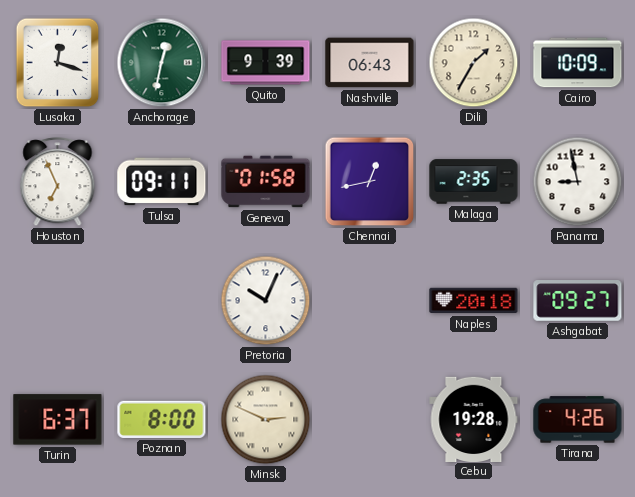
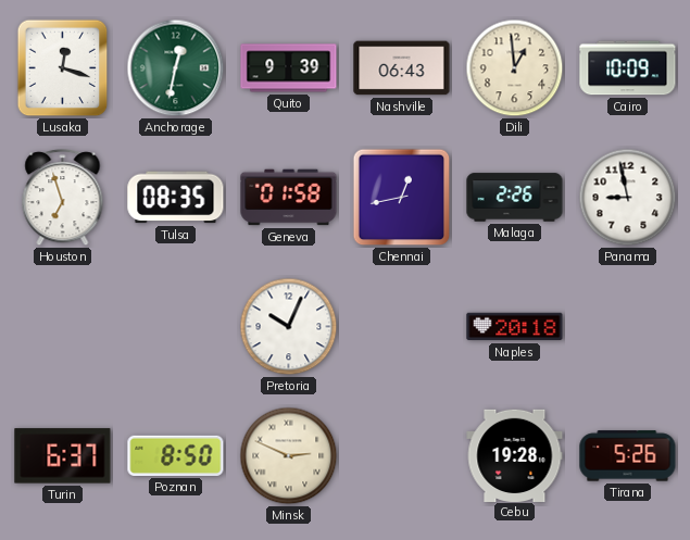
Dili: 1:35 -> 12:59 (515, 68)
Houston: 6:56 -> 6:57 (63, 198)
Tulsa: 09:11 -> 08:35 (176, 198)
Malaga: 2:35 -> 2:26 (515, 198)
Ashgabat: 09:27 -> none (578, 301)
Poznan: 8:00 -> 8:50 (176, 455)
Tirana: 4:26 -> 5:26 (628, 456)
